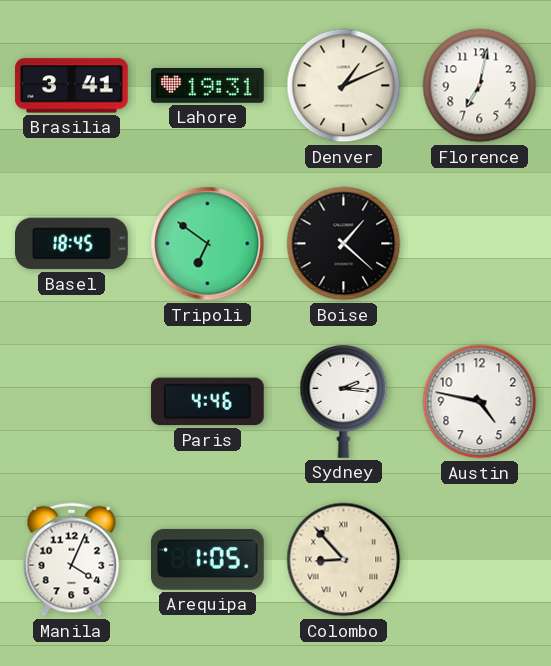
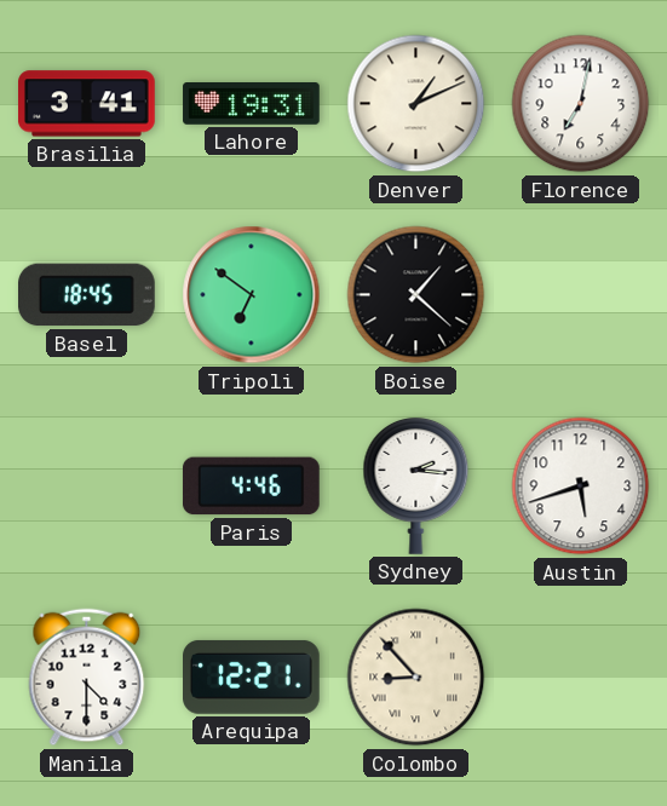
Austin: 4:47 -> 5:42 (581, 487)
Manila: 4:04 -> 4:30 (87, 678)
Arequipa: 1:05 -> 12:21 (252, 677)
